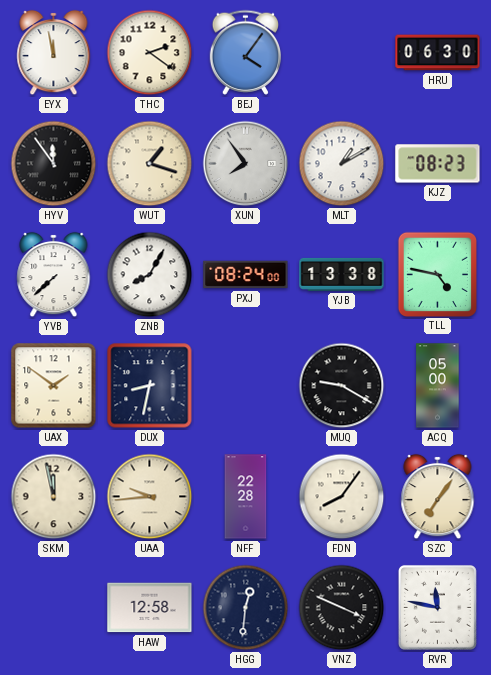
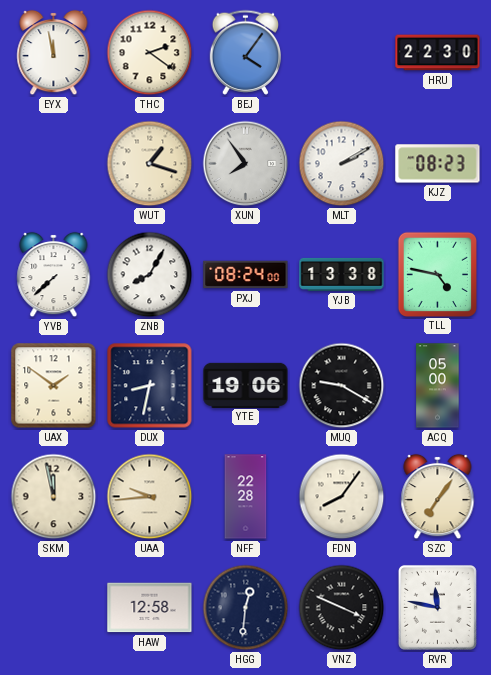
HRU: 06:30 -> 22:30 (438, 53)
HYV: 11:54 -> none (54, 164)
MLT: 1:10 -> 2:10 (342, 164)
YTE: none -> 19:06 (246, 385)
